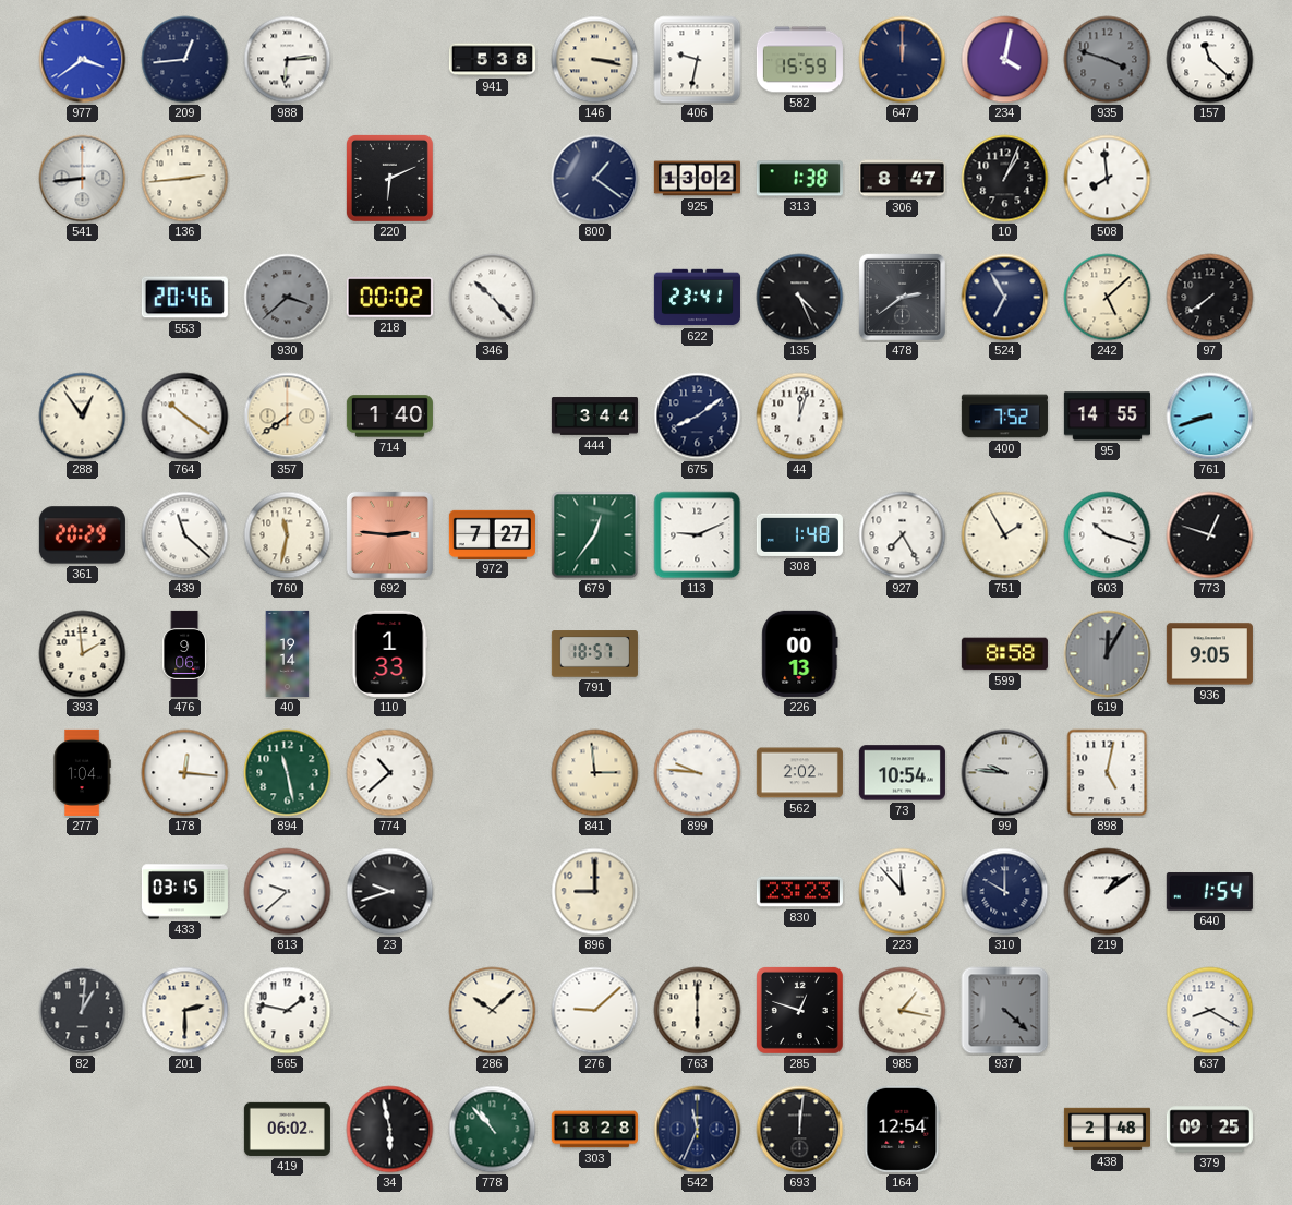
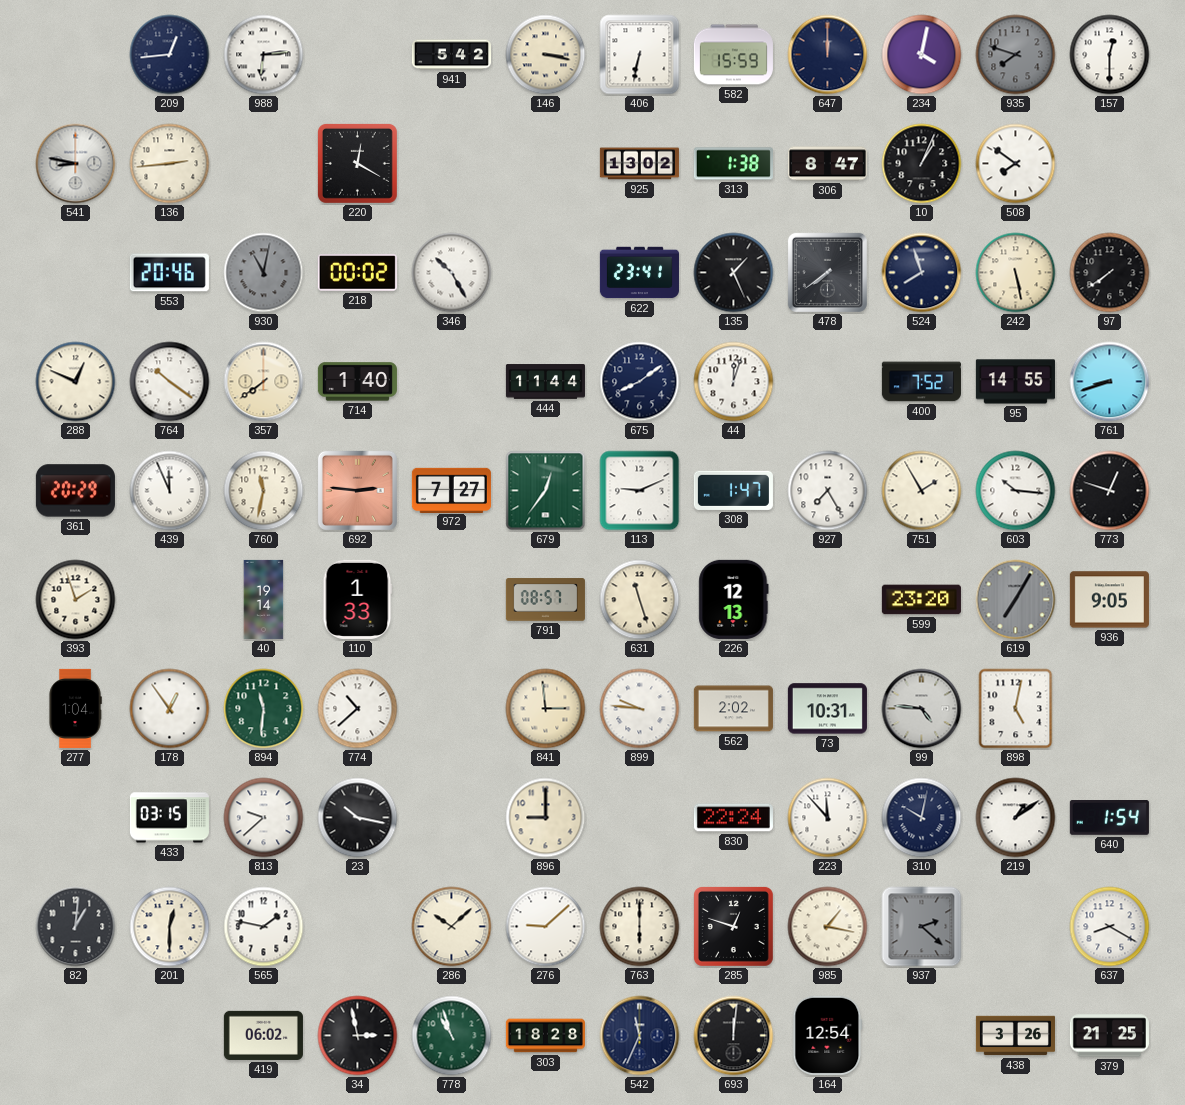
977: 3:39 -> none (83, 60)
941: 5:38 -> 5:42 (451, 55)
406: 9:32 -> 6:32 (640, 55)
935: 3:48 -> 7:48 (1016, 55)
157: 11:22 -> 12:30 (1110, 55)
541: 8:44 -> 8:47 (76, 164)
220: 6:11 -> 12:20 (357, 163)
800: 1:21 -> none (595, 179)
508: 7:59 -> 7:51 (1016, 164)
930: 3:38 -> 11:02 (264, 273)
346: 10:23 -> 10:25 (452, 273)
135: 4:26 -> 1:26 (734, 273)
478: 2:39 -> 7:39 (827, 272)
524: 6:55 -> 7:57 (922, 273)
242: 5:08 -> 5:28 (1016, 273)
288: 12:54 -> 12:49 (76, 382)
444: 3:44 -> 11:44 (545, 382)
439: 11:22 -> 11:56 (170, 491)
308: 1:48 -> 1:47 (733, 490)
603: 10:18 -> 10:16 (1016, 491)
393: 1:59 -> 1:57 (76, 600)
476: 9:06 -> none (184, 653)
791: 18:57 -> 08:57 (545, 600)
631: none -> 11:27 (640, 600)
226: 00:13 -> 12:13 (734, 599)
599: 8:58 -> 23:20 (921, 600)
619: 12:05 -> 7:05 (1016, 600)
178: 12:16 -> 12:54 (170, 709)
894: 11:28 -> 11:31 (264, 709)
73: 10:54 -> 10:31 (827, 709)
99: 9:46 -> 4:46 (922, 709)
23: 9:42 -> 10:17 (358, 818)
830: 23:23 -> 22:24 (733, 818)
310: 10:00 -> 10:02 (922, 818)
201: 2:30 -> 12:30 (170, 927)
937: 4:22 -> 2:22 (922, 927)
34: 5:58 -> 2:58 (358, 1036)
778: 10:53 -> 10:57 (452, 1036)
438: 2:48 -> 3:26 (1015, 1036)
379: 09:25 -> 21:25 (1109, 1036)
